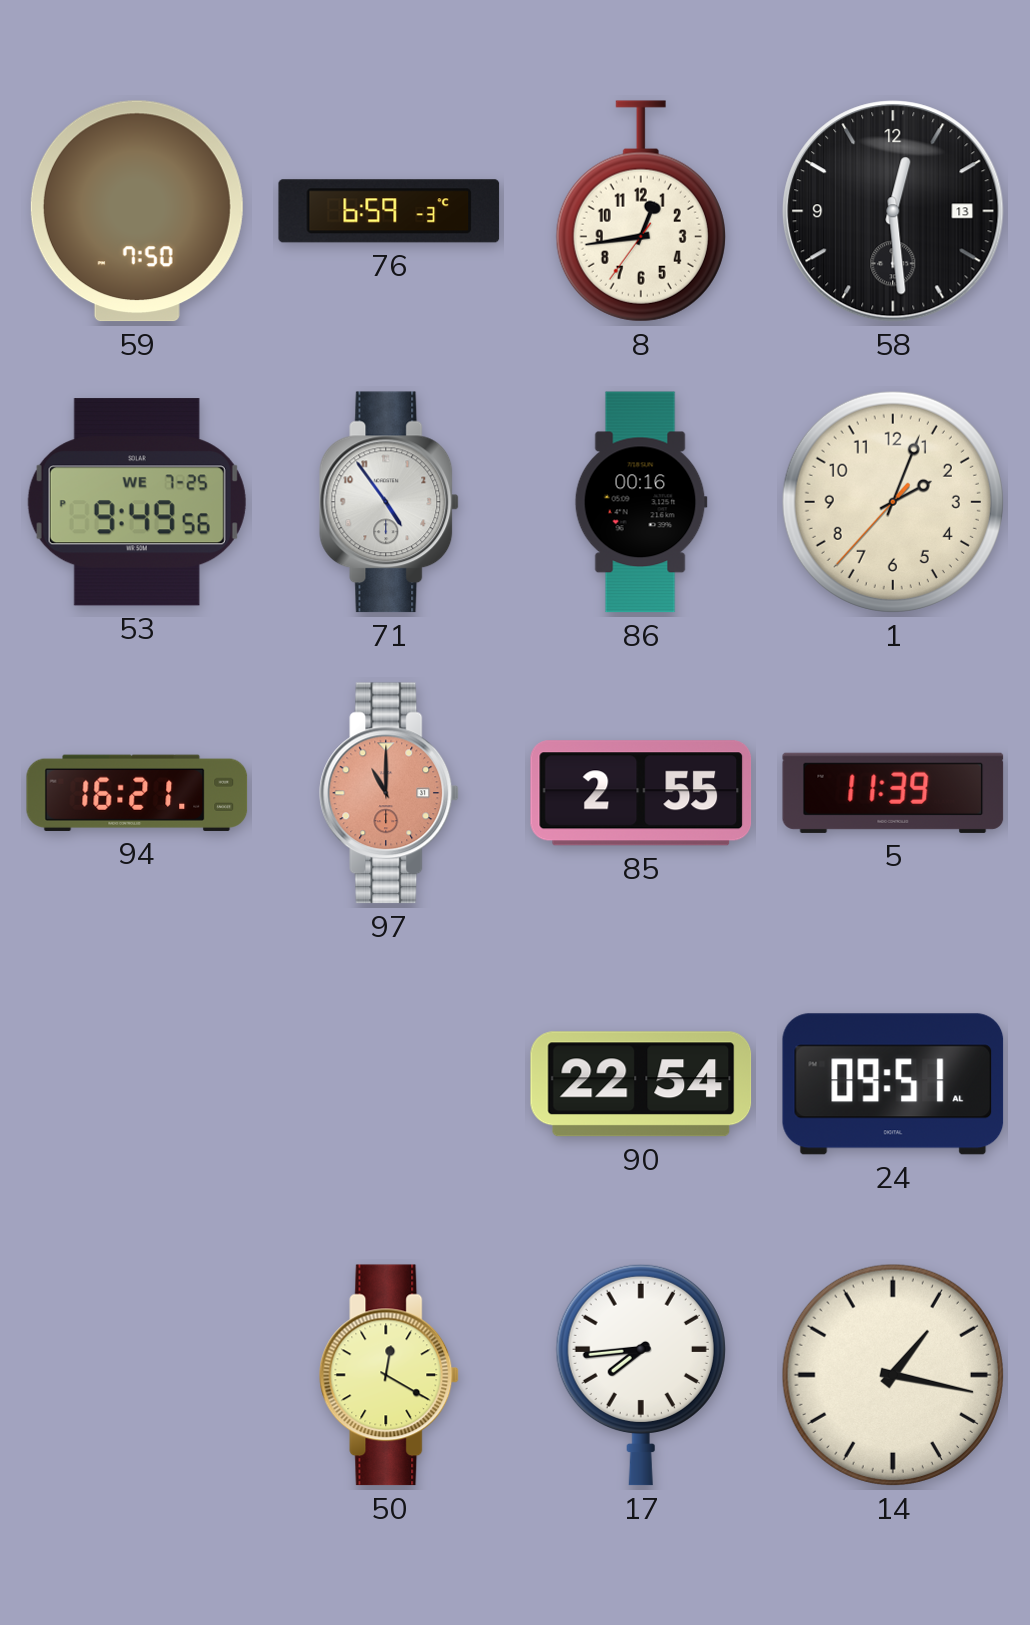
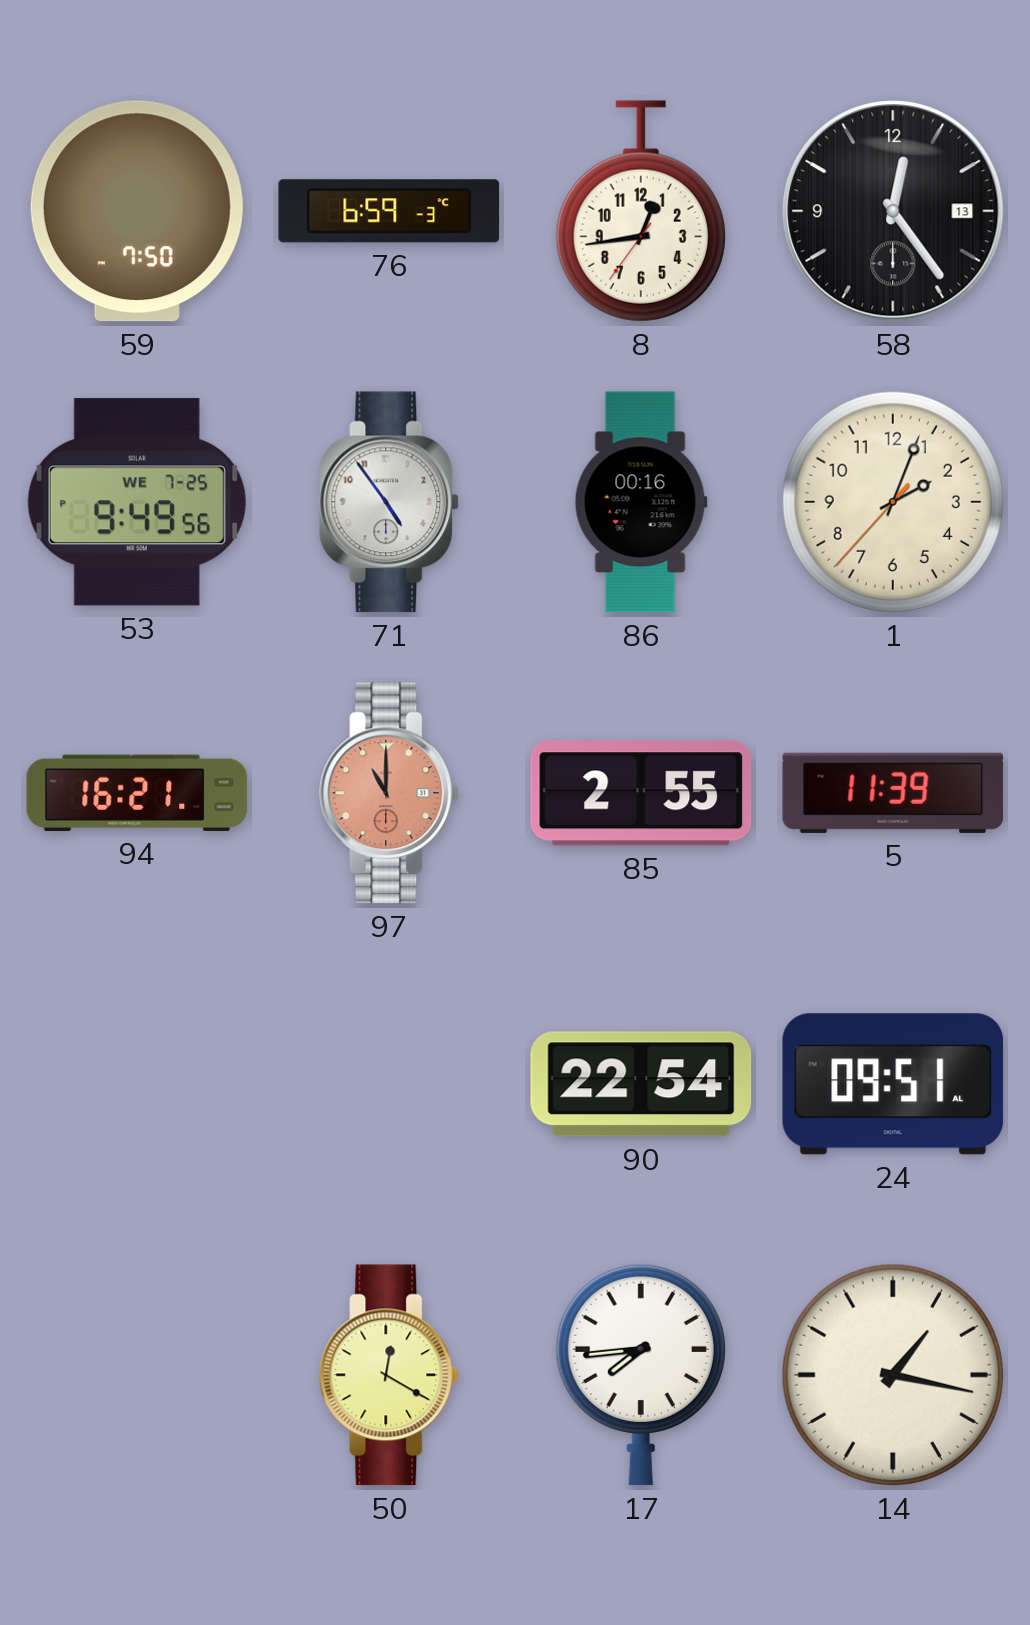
58: 12:29 -> 12:24 (893, 211)
